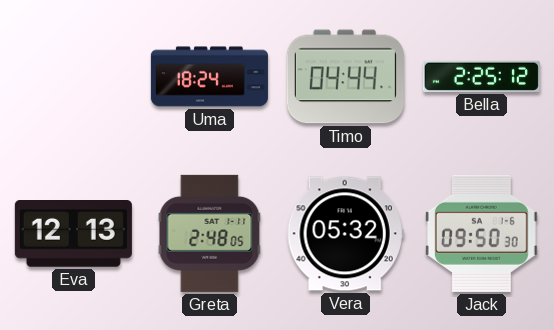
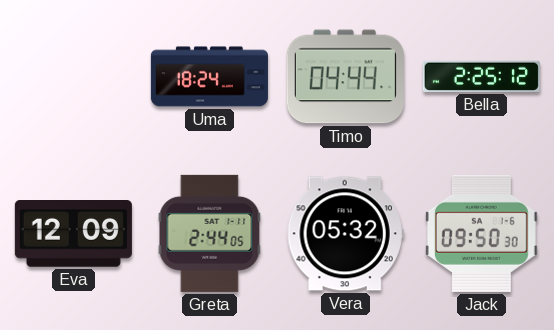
Eva: 12:13 -> 12:09 (73, 234)
Greta: 2:48 -> 2:44 (210, 233)
